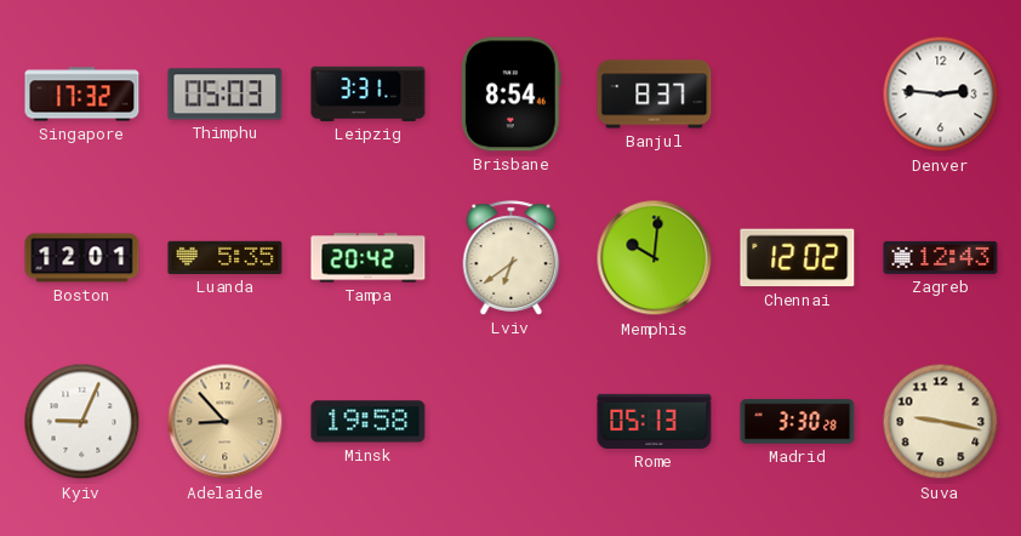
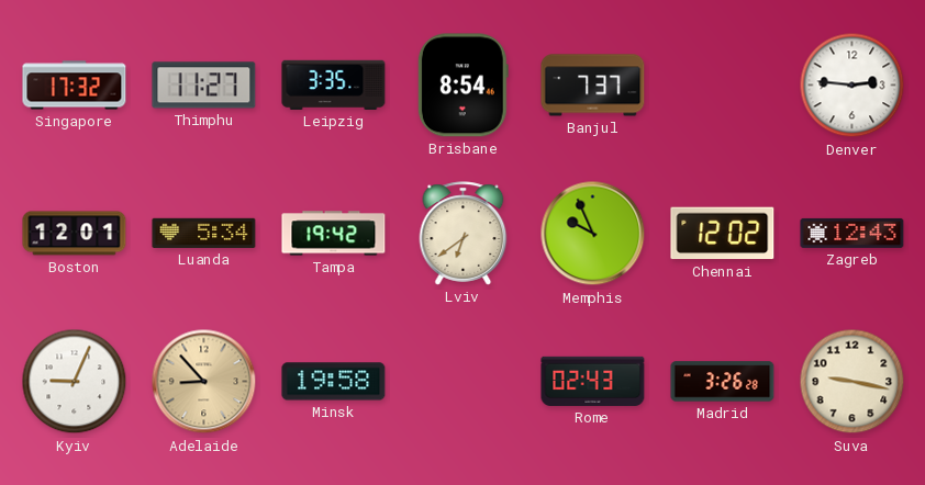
Thimphu: 05:03 -> 11:27 (204, 86)
Leipzig: 3:31 -> 3:35 (334, 84)
Banjul: 8:37 -> 7:37 (593, 86)
Luanda: 5:35 -> 5:34 (204, 233)
Tampa: 20:42 -> 19:42 (334, 234)
Memphis: 10:01 -> 9:56 (593, 234)
Rome: 05:13 -> 02:43 (593, 381)
Madrid: 3:30 -> 3:26 (723, 382)
